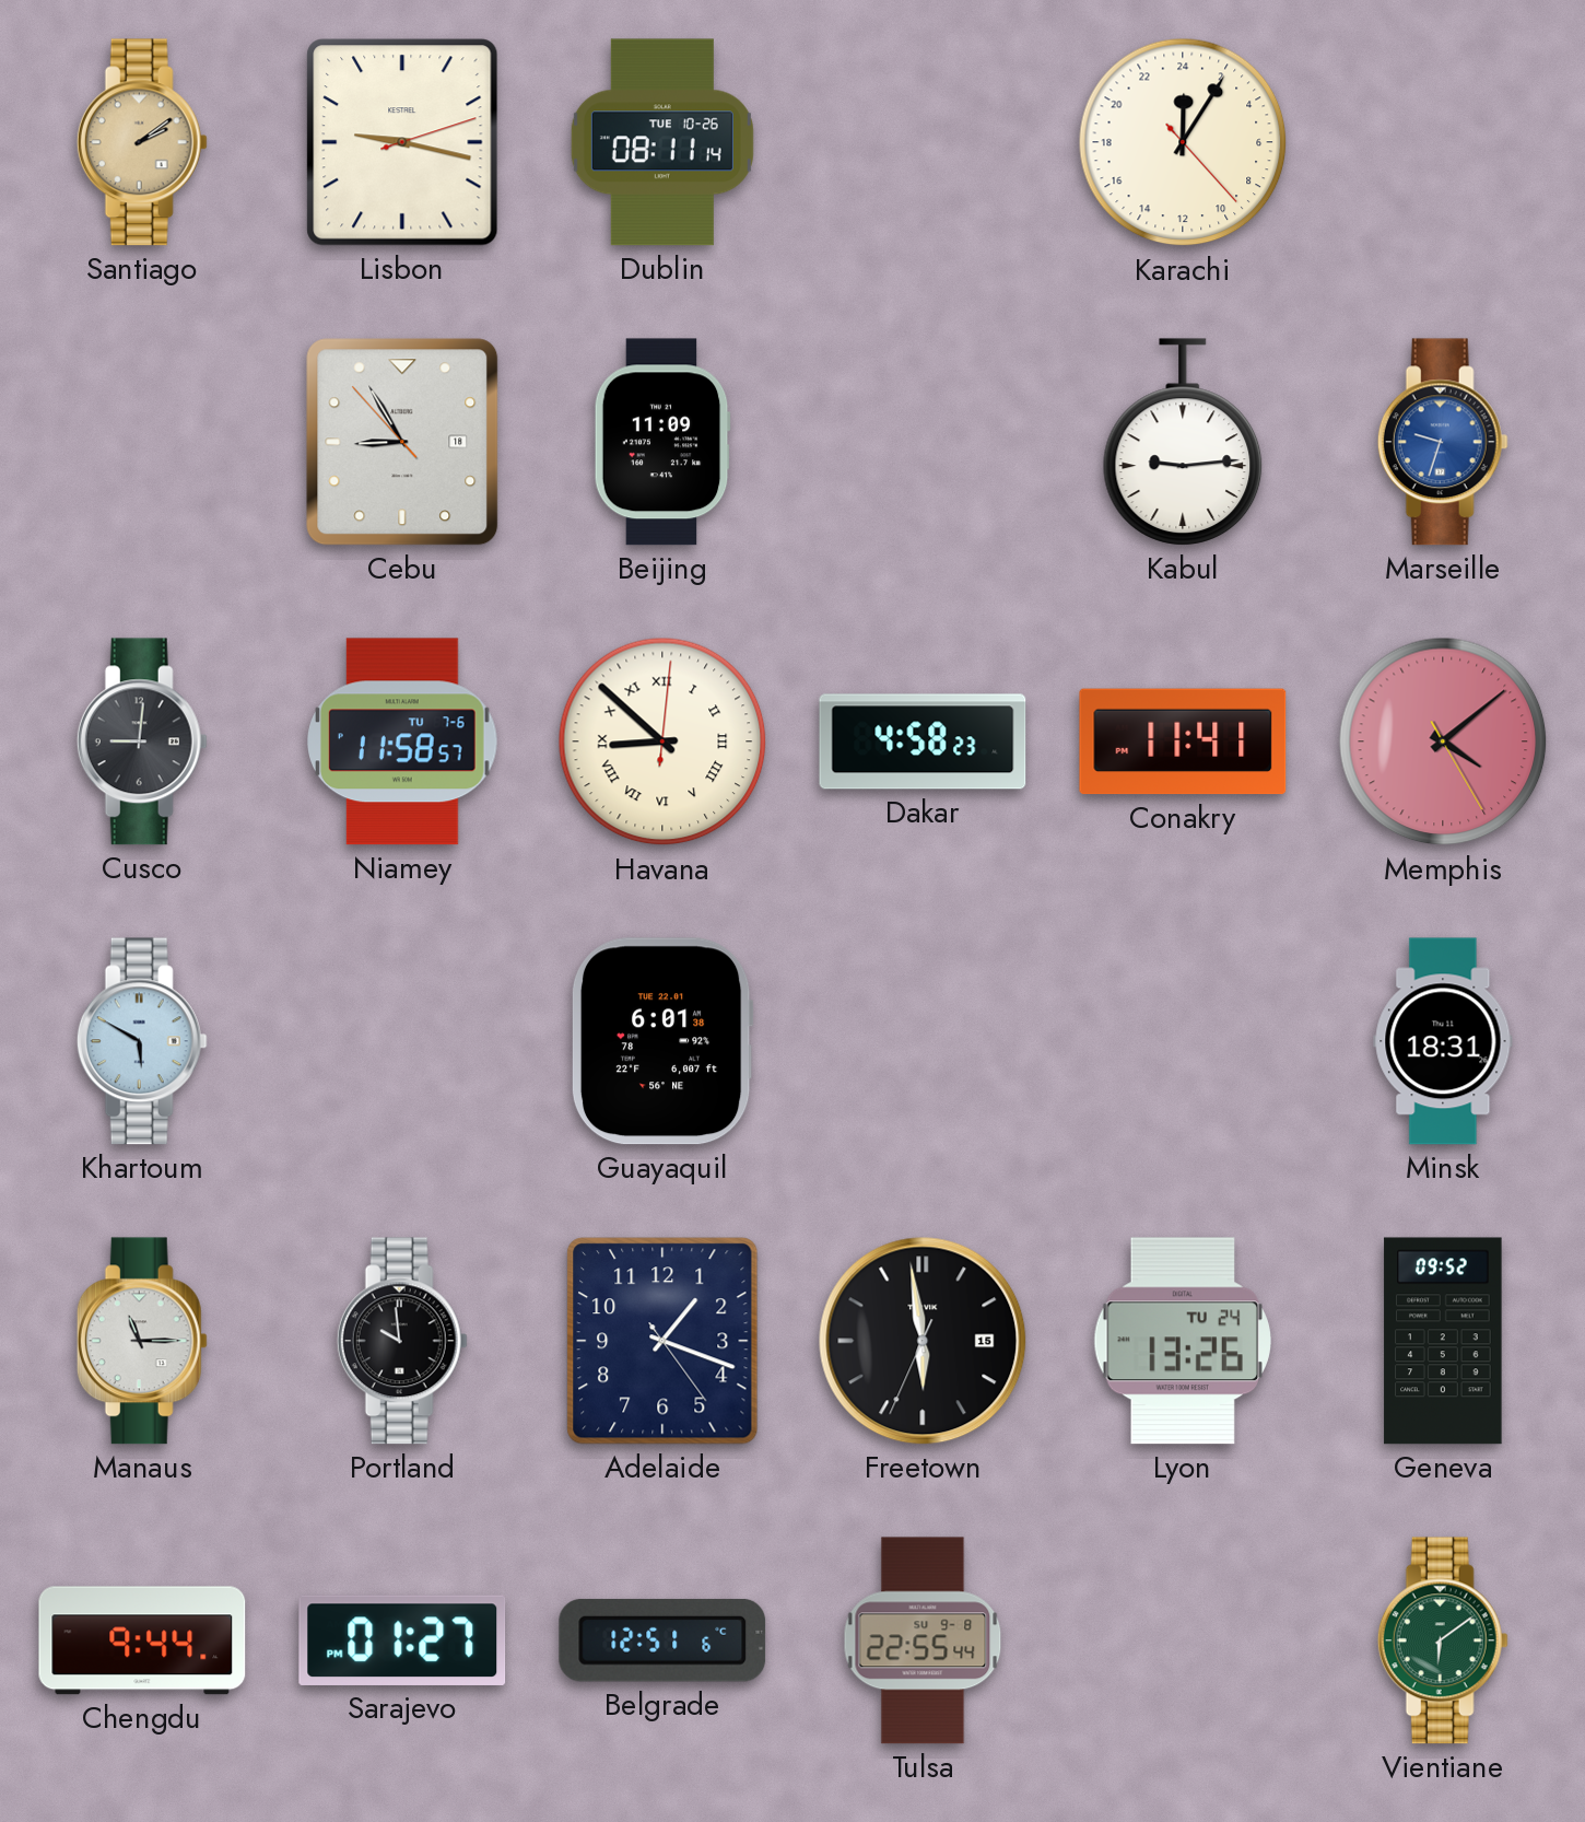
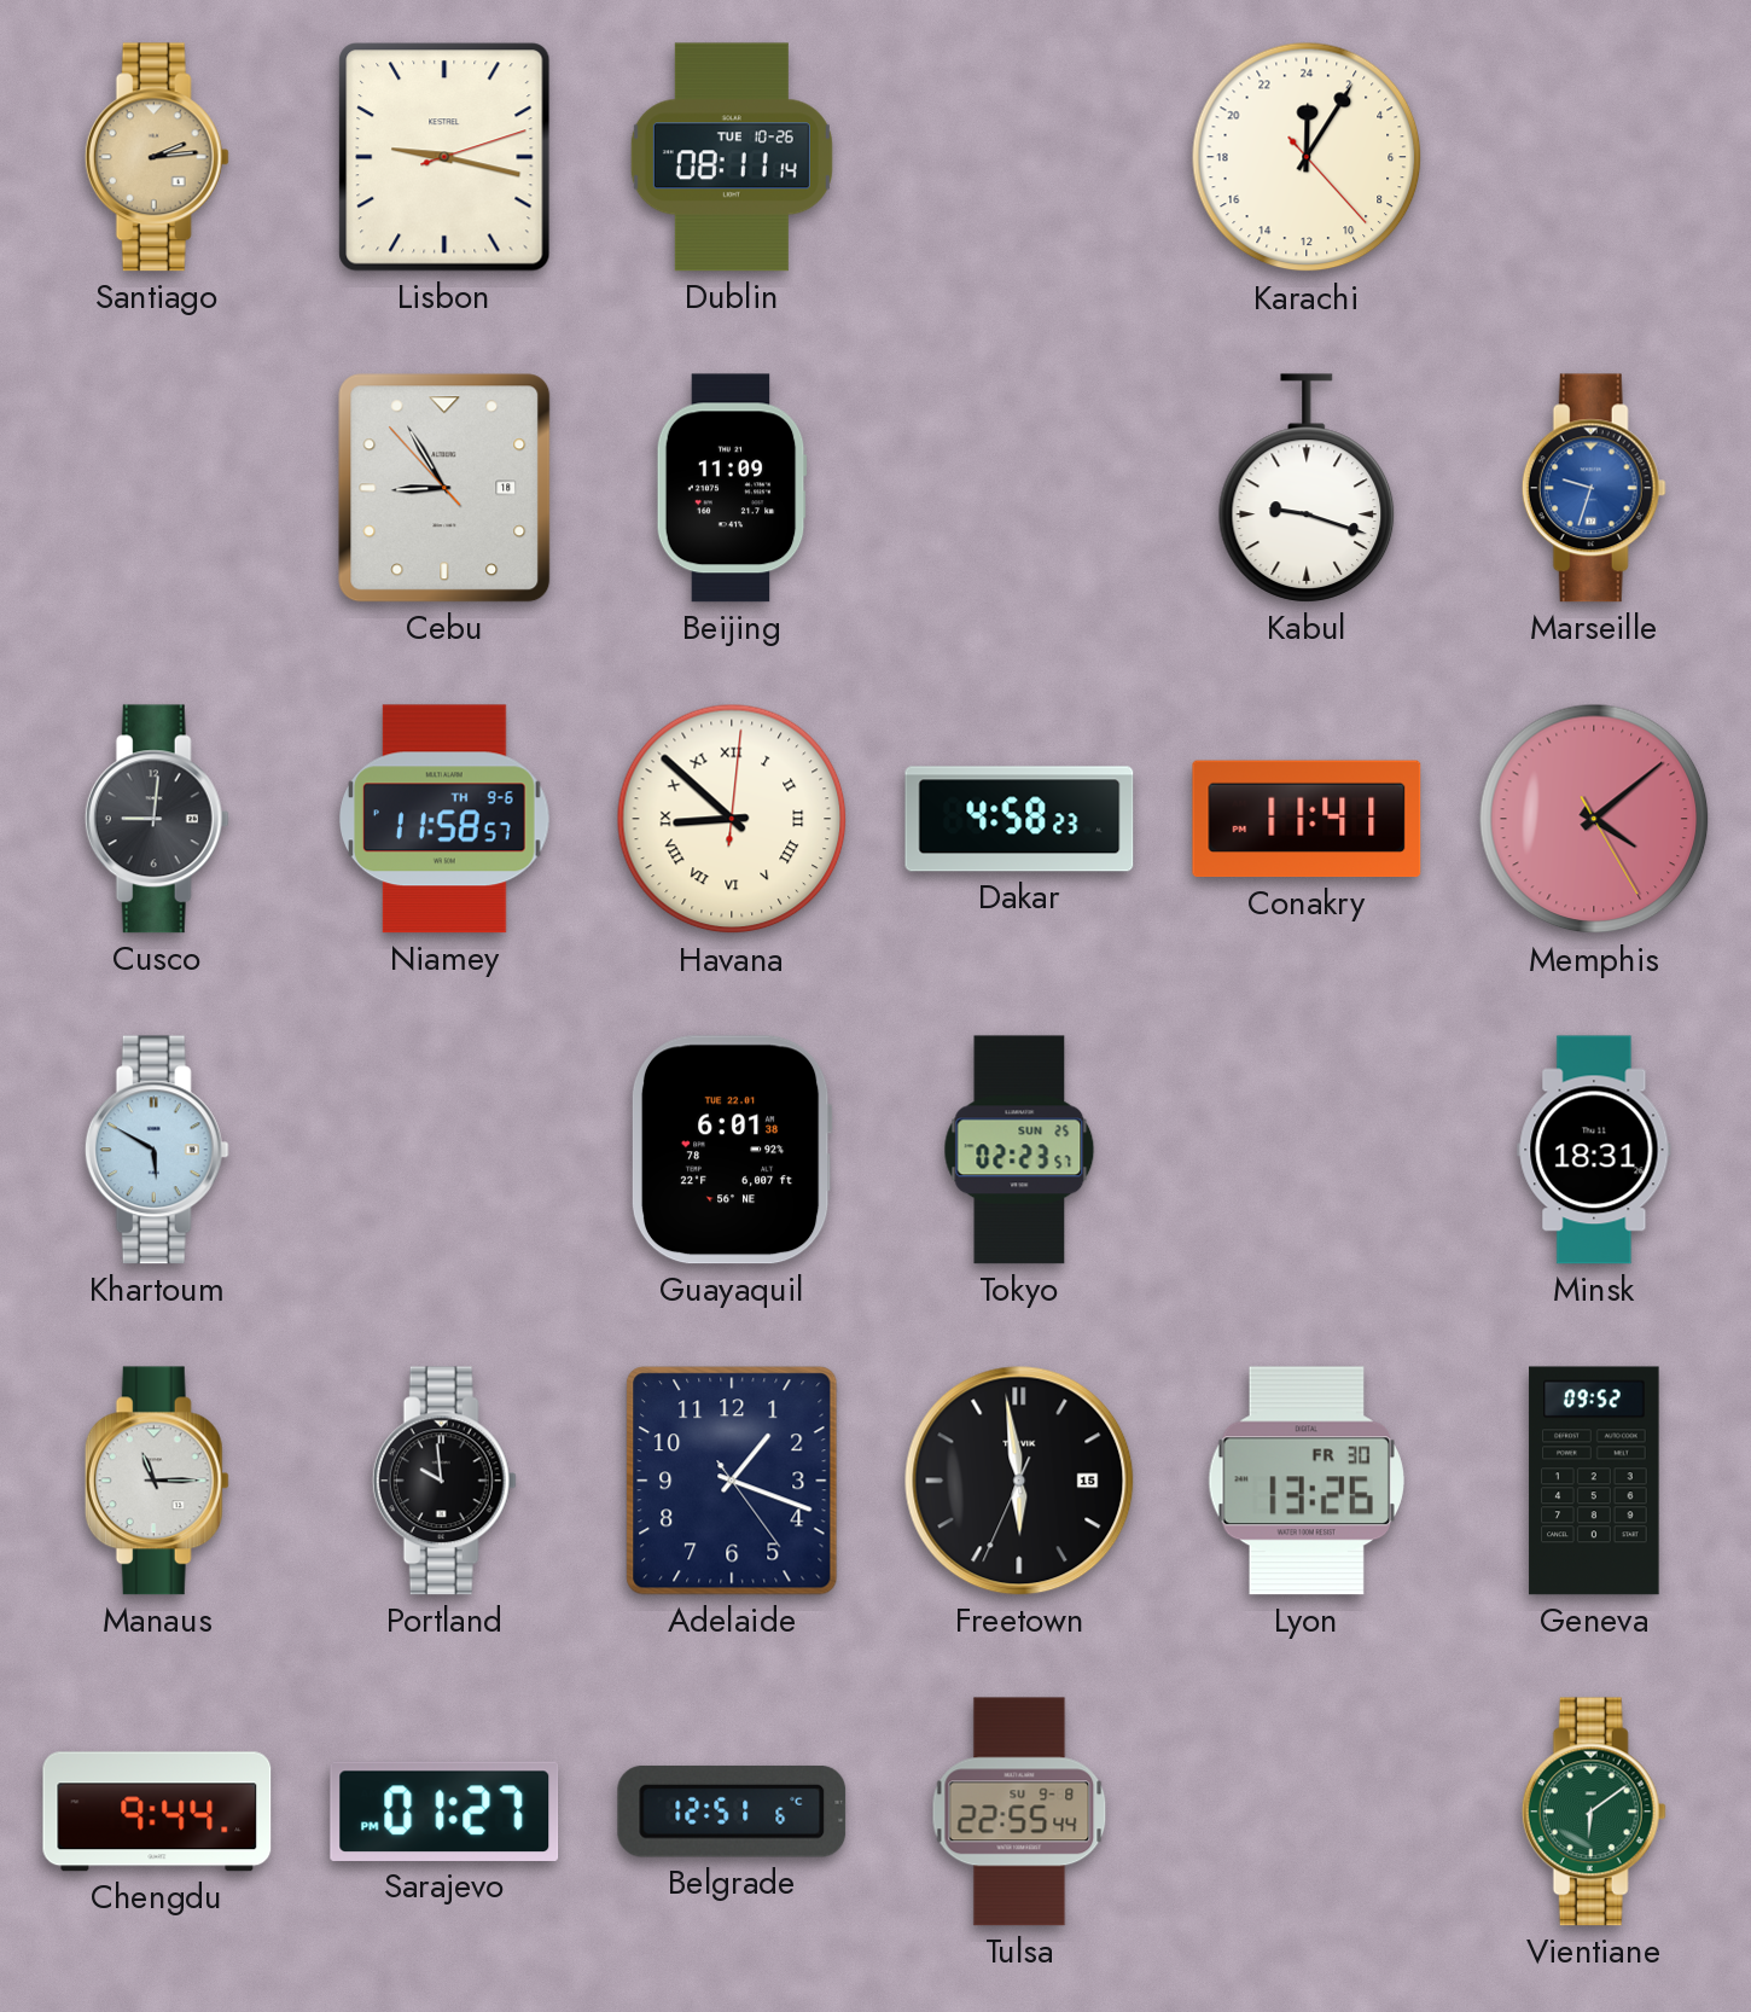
Santiago: 2:09 -> 2:14 (157, 157)
Kabul: 9:14 -> 9:18 (1307, 488)
Niamey date: TU 7-6 -> TH 9-6 (446, 819)
Tokyo: none -> 02:23 (1019, 1150)
Lyon date: TU 24 -> FR 30 (1307, 1481)
